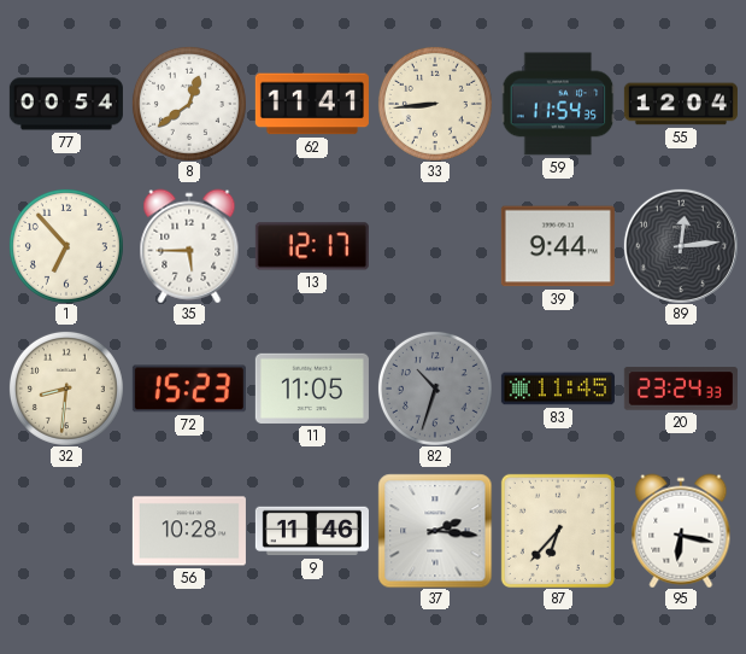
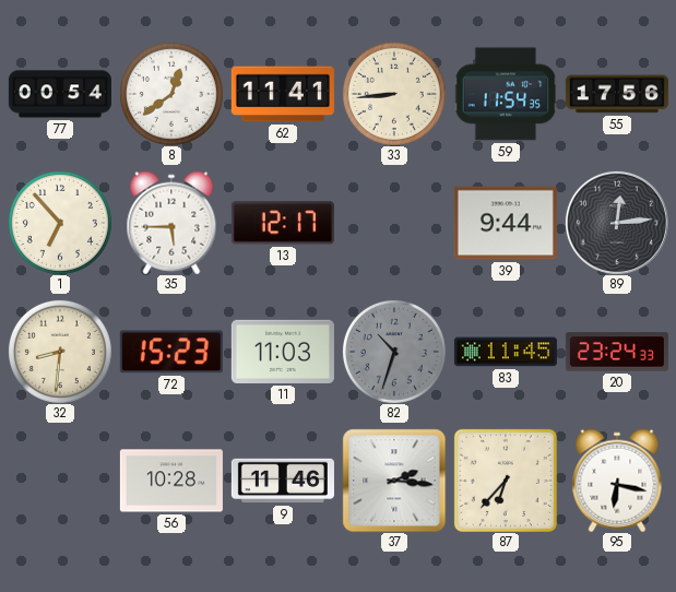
55: 12:04 -> 17:56 (617, 94)
11: 11:05 -> 11:03 (283, 352)
